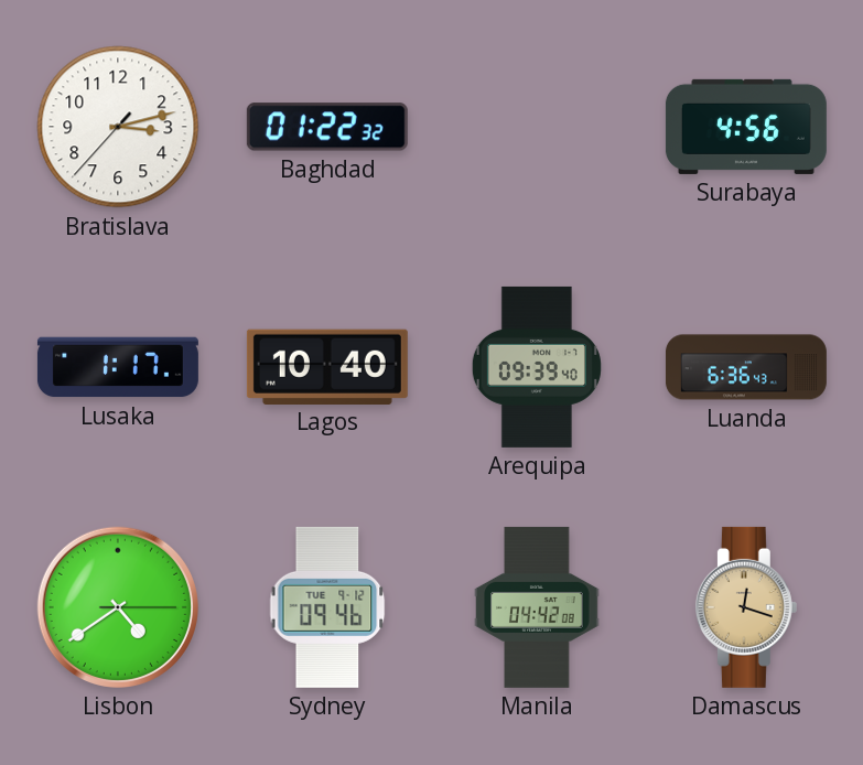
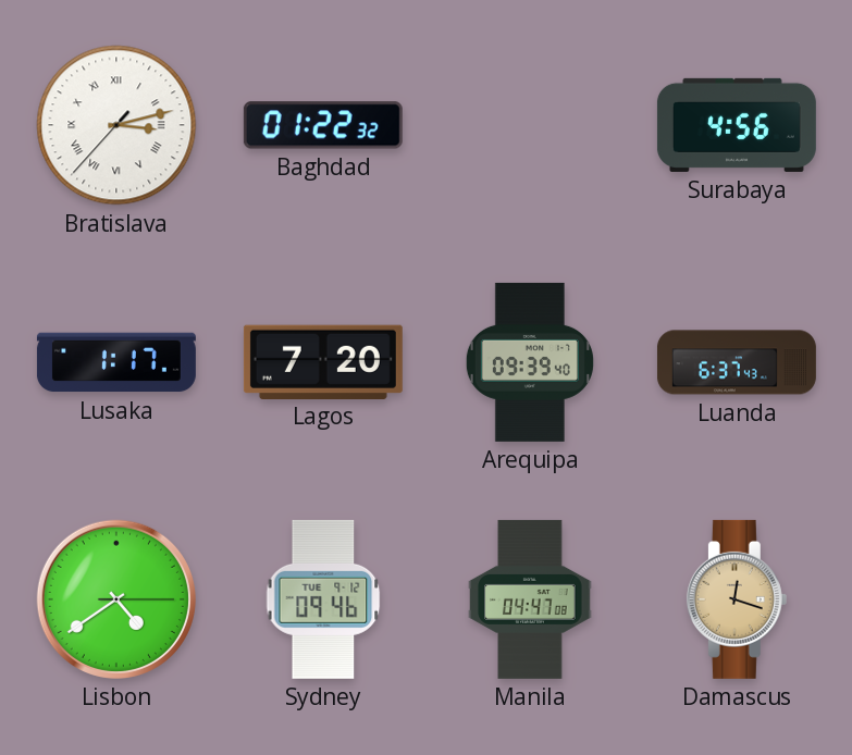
Bratislava numerals: Arabic -> Roman (116, 125)
Lagos: 10:40 -> 7:20 (323, 361)
Luanda: 6:36 -> 6:37 (737, 362)
Manila: 04:42 -> 04:47 (530, 599)
